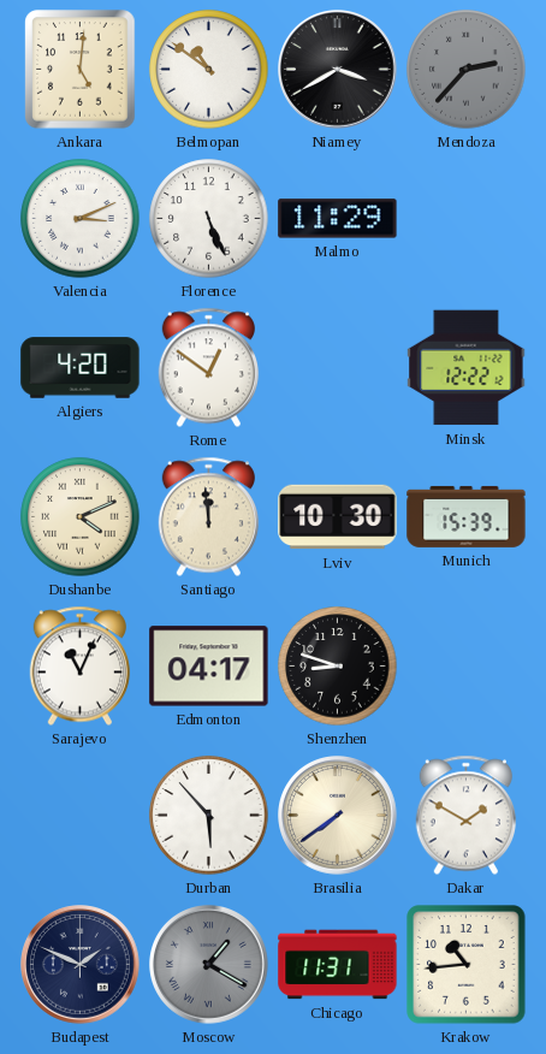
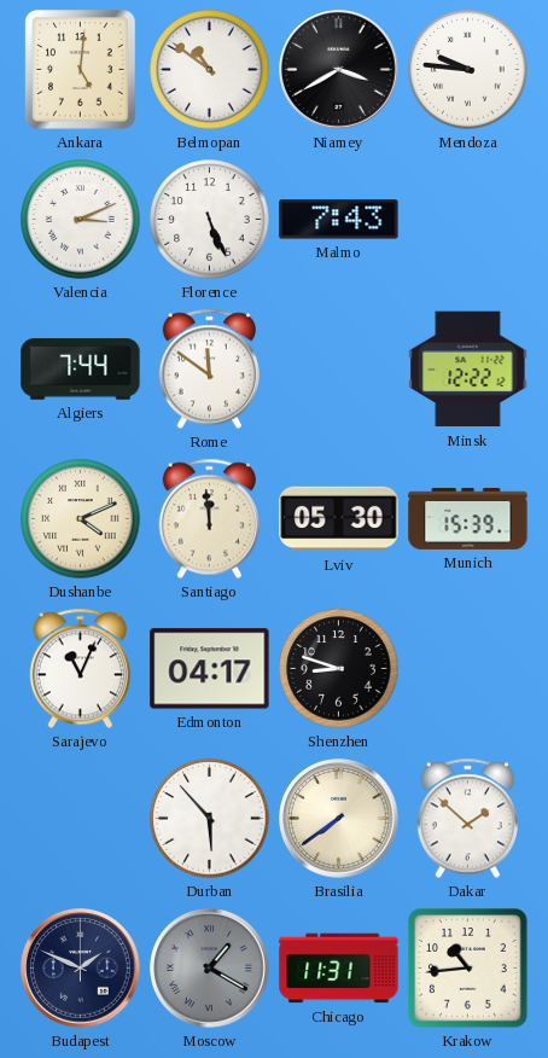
Mendoza: 2:37 -> 9:46 (468, 70)
Mendoza dial: grey -> white (468, 70)
Malmo: 11:29 -> 7:43 (339, 220)
Algiers: 4:20 -> 7:44 (81, 370)
Rome: 12:51 -> 11:51 (209, 370)
Lviv: 10:30 -> 05:30 (339, 519)
Dakar: 1:50 -> 1:52 (467, 819)
